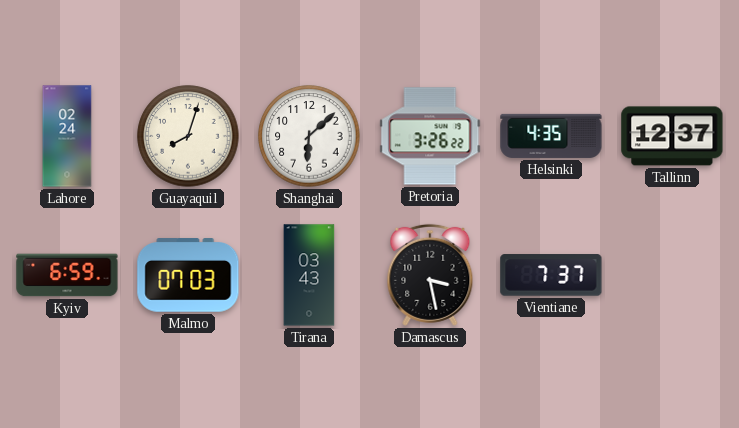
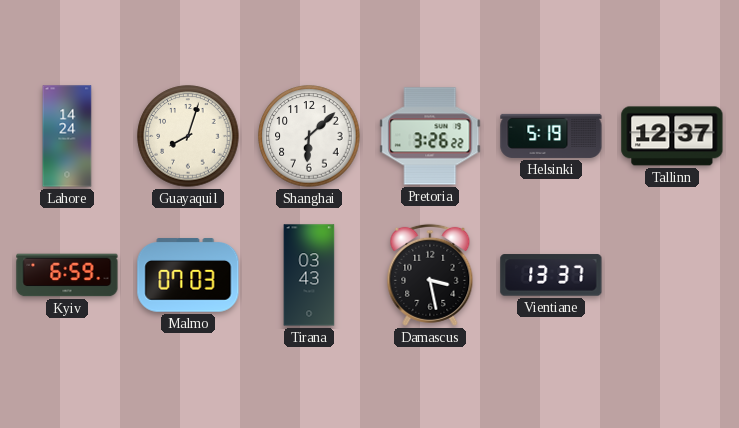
Lahore: 02:24 -> 14:24 (67, 136)
Helsinki: 4:35 -> 5:19 (551, 136)
Vientiane: 7:37 -> 13:37 (551, 275)
